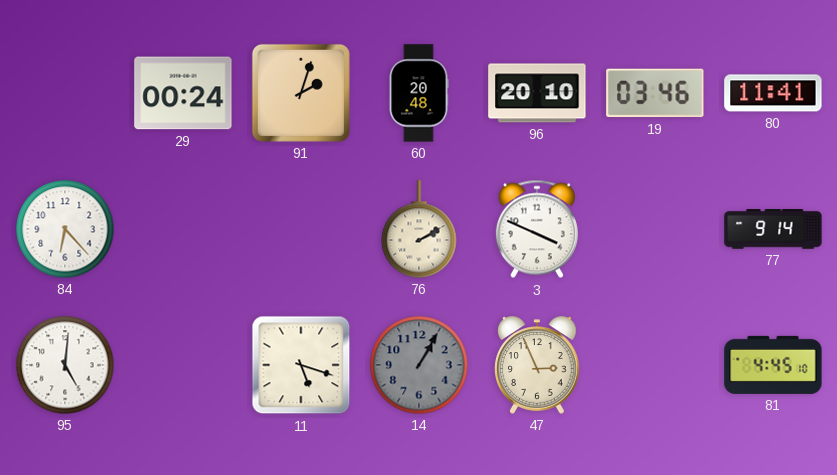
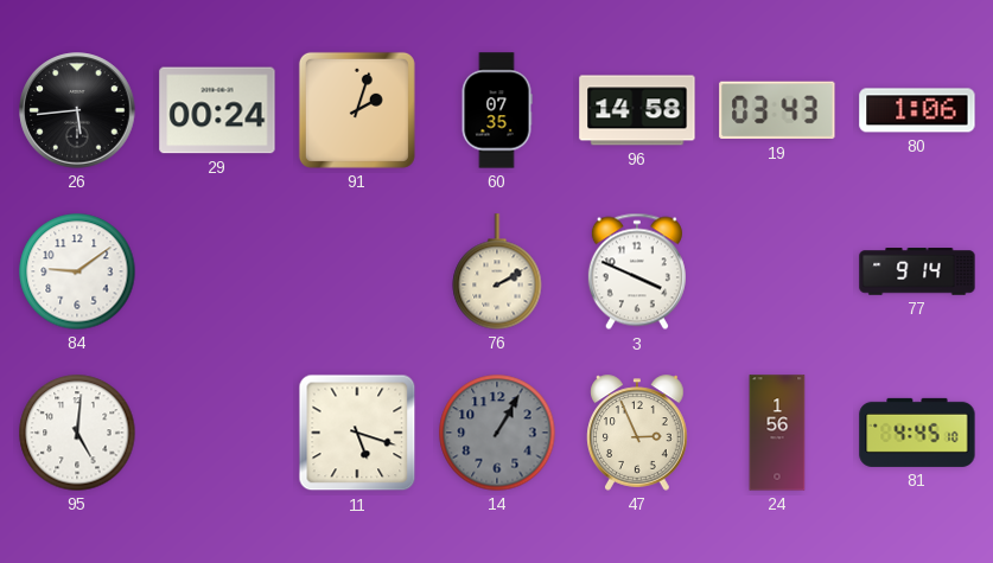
26: none -> 5:44 (77, 110)
60: 20:48 -> 07:35 (497, 110)
96: 20:10 -> 14:58 (637, 110)
19: 03:46 -> 03:43 (777, 110)
80: 11:41 -> 1:06 (917, 110)
84: 6:23 -> 9:09 (77, 271)
24: none -> 1:56 (777, 433)
